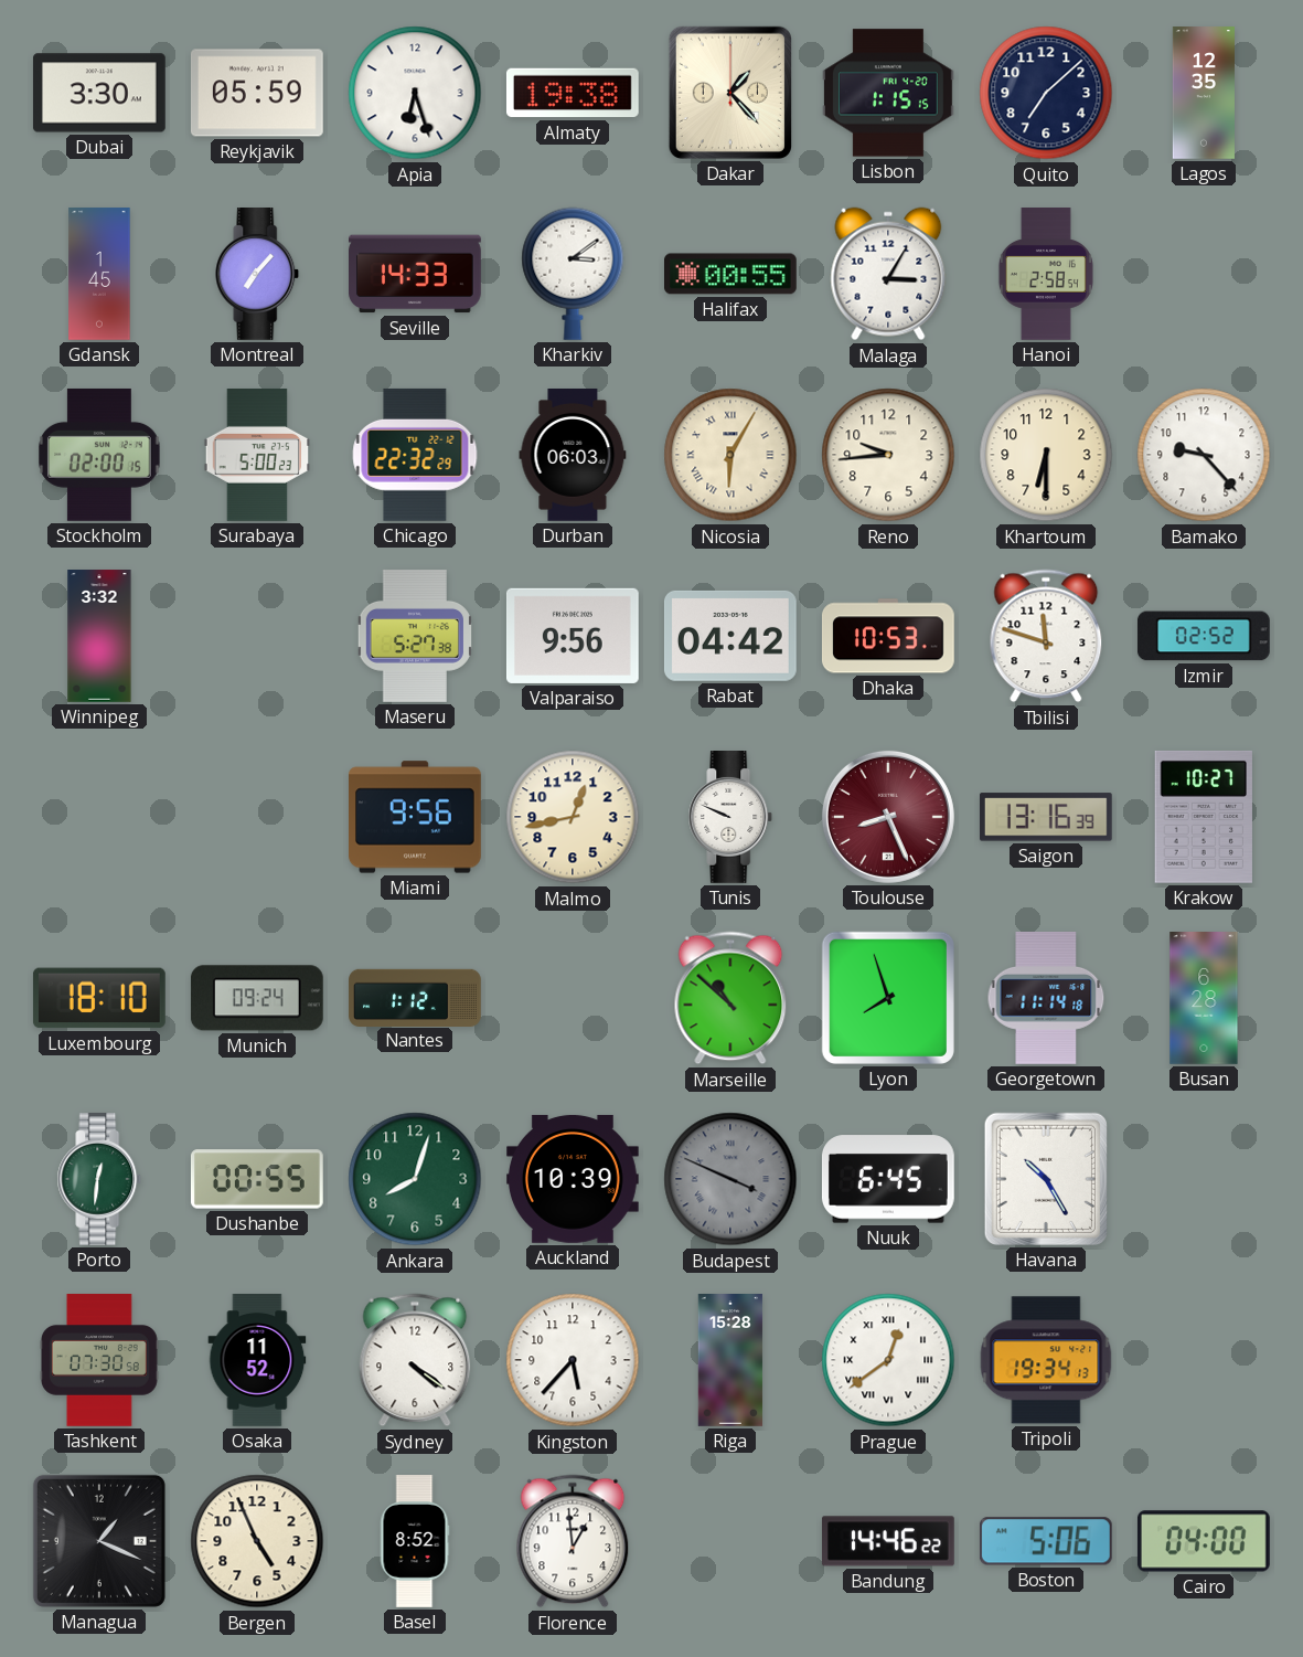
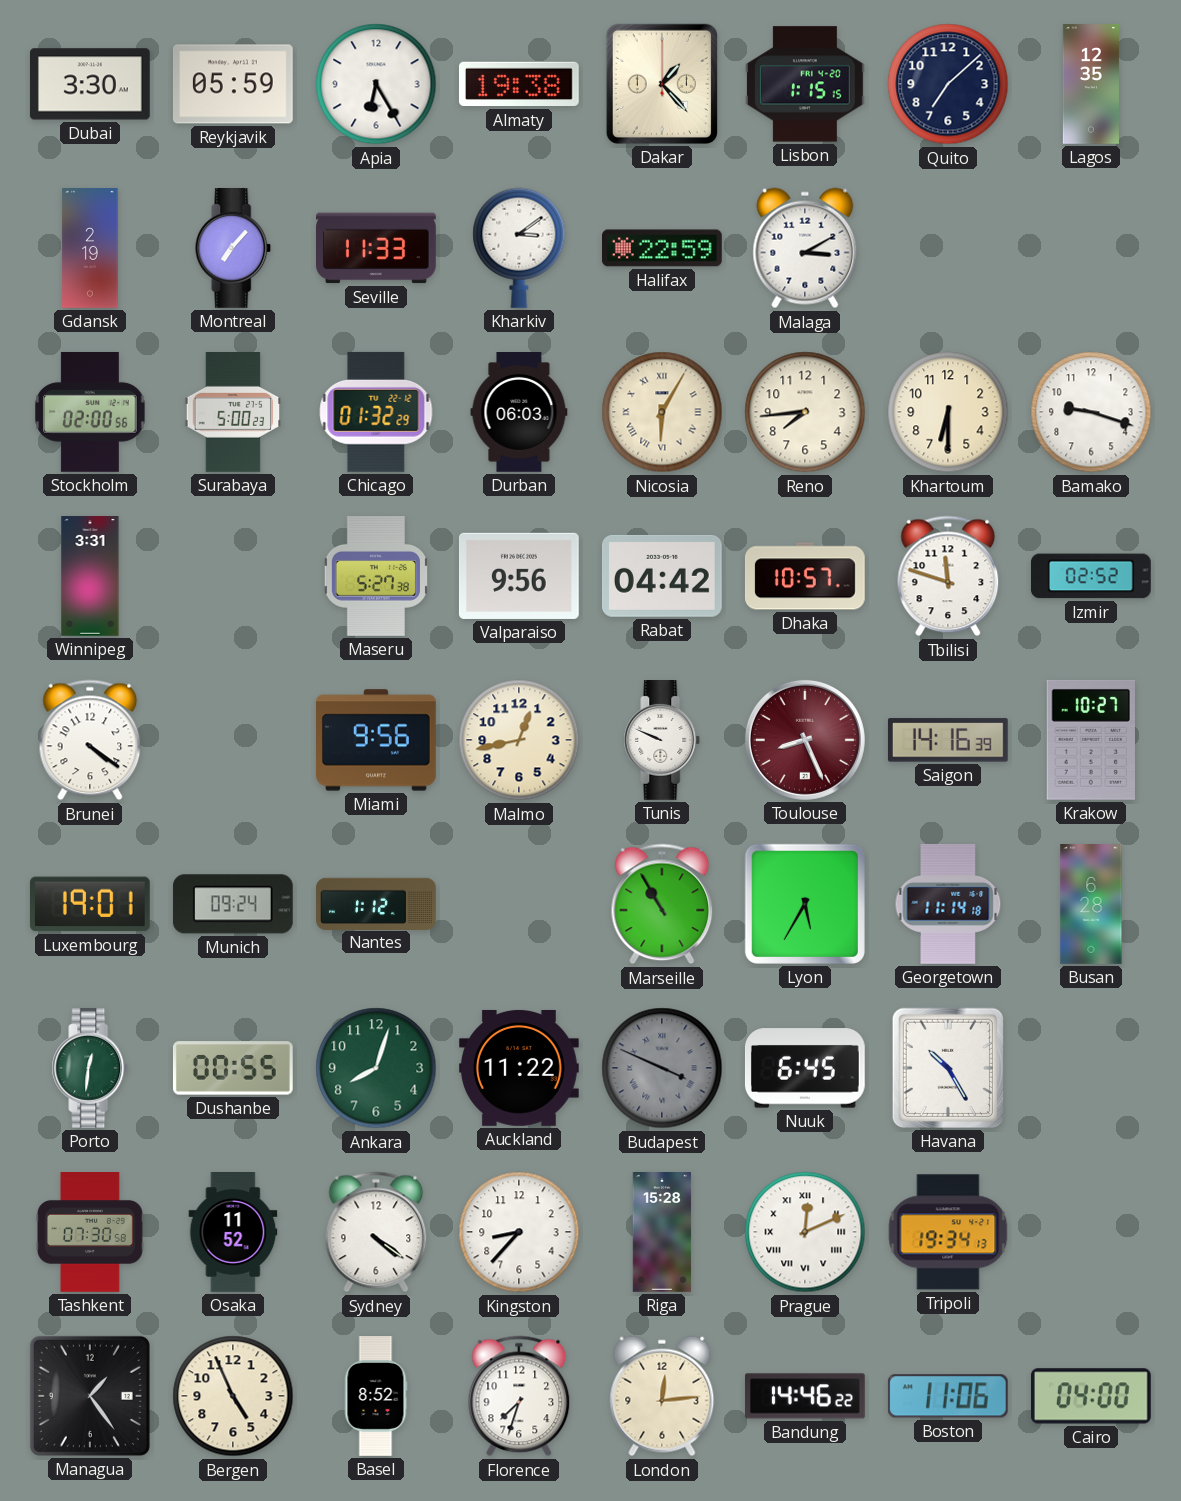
Apia: 6:27 -> 6:25 (376, 84)
Gdansk: 1:45 -> 2:19 (90, 248)
Seville: 14:33 -> 11:33 (377, 248)
Halifax: 00:55 -> 22:59 (663, 248)
Malaga: 3:05 -> 3:10 (805, 248)
Hanoi: 2:58 -> none (1046, 274)
Stockholm: 02:00:15 -> 02:00:56 (90, 412)
Chicago: 22:32 -> 01:32 (376, 412)
Reno: 9:44 -> 7:44 (805, 412)
Bamako: 9:23 -> 9:18 (1091, 412)
Winnipeg: 3:32 -> 3:31 (90, 576)
Dhaka: 10:53 -> 10:57 (805, 576)
Brunei: none -> 4:21 (90, 740)
Saigon: 13:16 -> 14:16 (948, 740)
Luxembourg: 18:10 -> 19:01 (90, 904)
Marseille: 10:52 -> 10:55 (662, 904)
Lyon: 7:57 -> 5:35 (805, 904)
Auckland: 10:39 -> 11:22 (520, 1068)
Kingston: 5:37 -> 8:37 (519, 1232)
Prague: 12:39 -> 12:11 (805, 1232)
Managua: 1:19 -> 1:24 (90, 1396)
Florence: 12:59 -> 7:33 (519, 1396)
London: none -> 12:14 (662, 1396)
Boston: 5:06 -> 11:06 (948, 1396)
